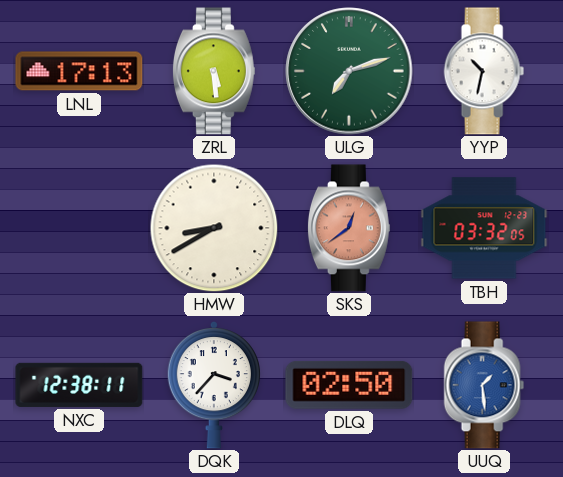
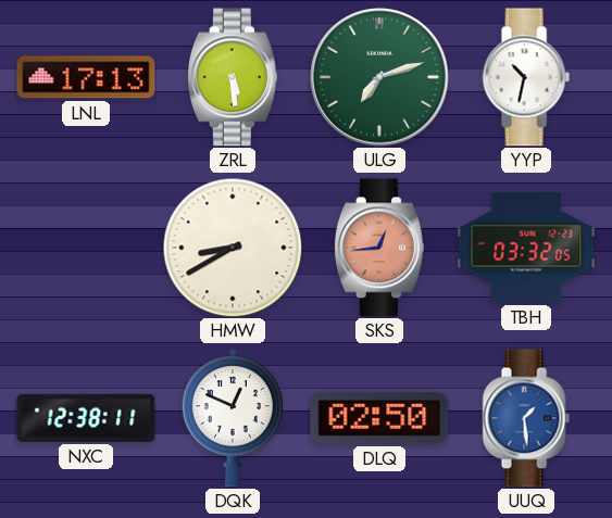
SKS: 12:39 -> 12:44 (379, 248)
DQK: 3:37 -> 12:49 (233, 418)
